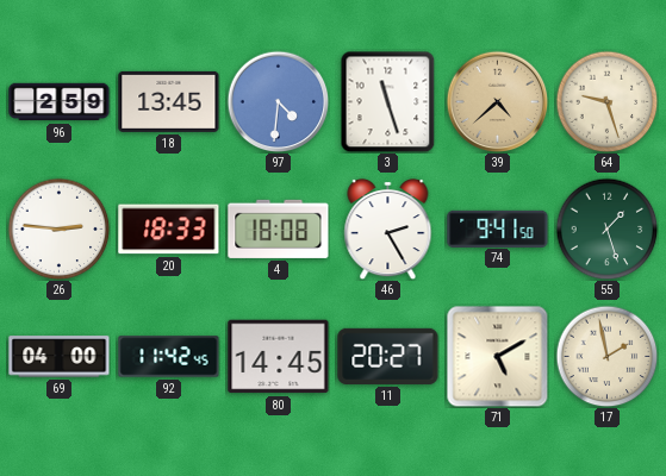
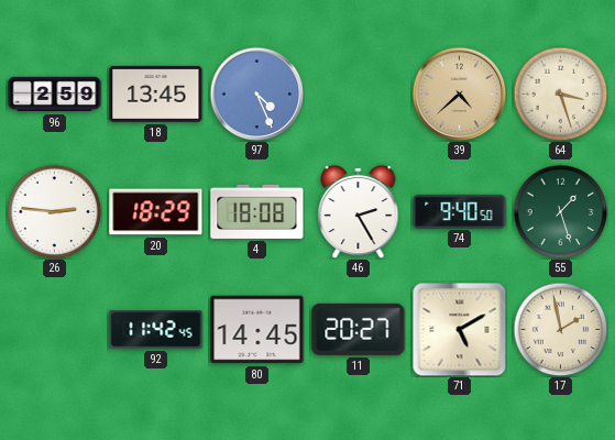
97: 4:31 -> 4:26 (256, 94)
3: 11:27 -> none (388, 101)
64: 9:27 -> 3:27 (560, 94)
20: 18:33 -> 18:29 (156, 212)
74: 9:41 -> 9:40 (460, 211)
69: 04:00 -> none (60, 357)
